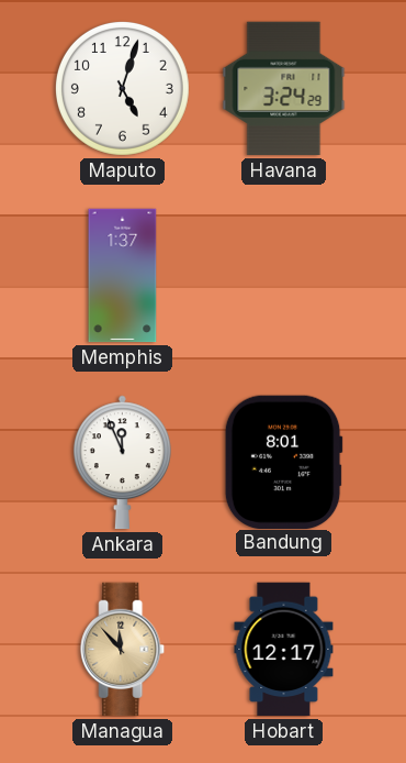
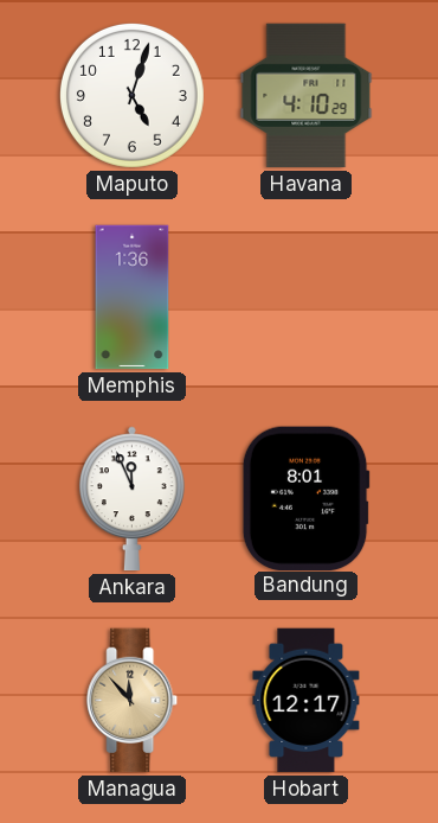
Havana: 3:24 -> 4:10 (307, 96)
Memphis: 1:37 -> 1:36 (133, 298)
